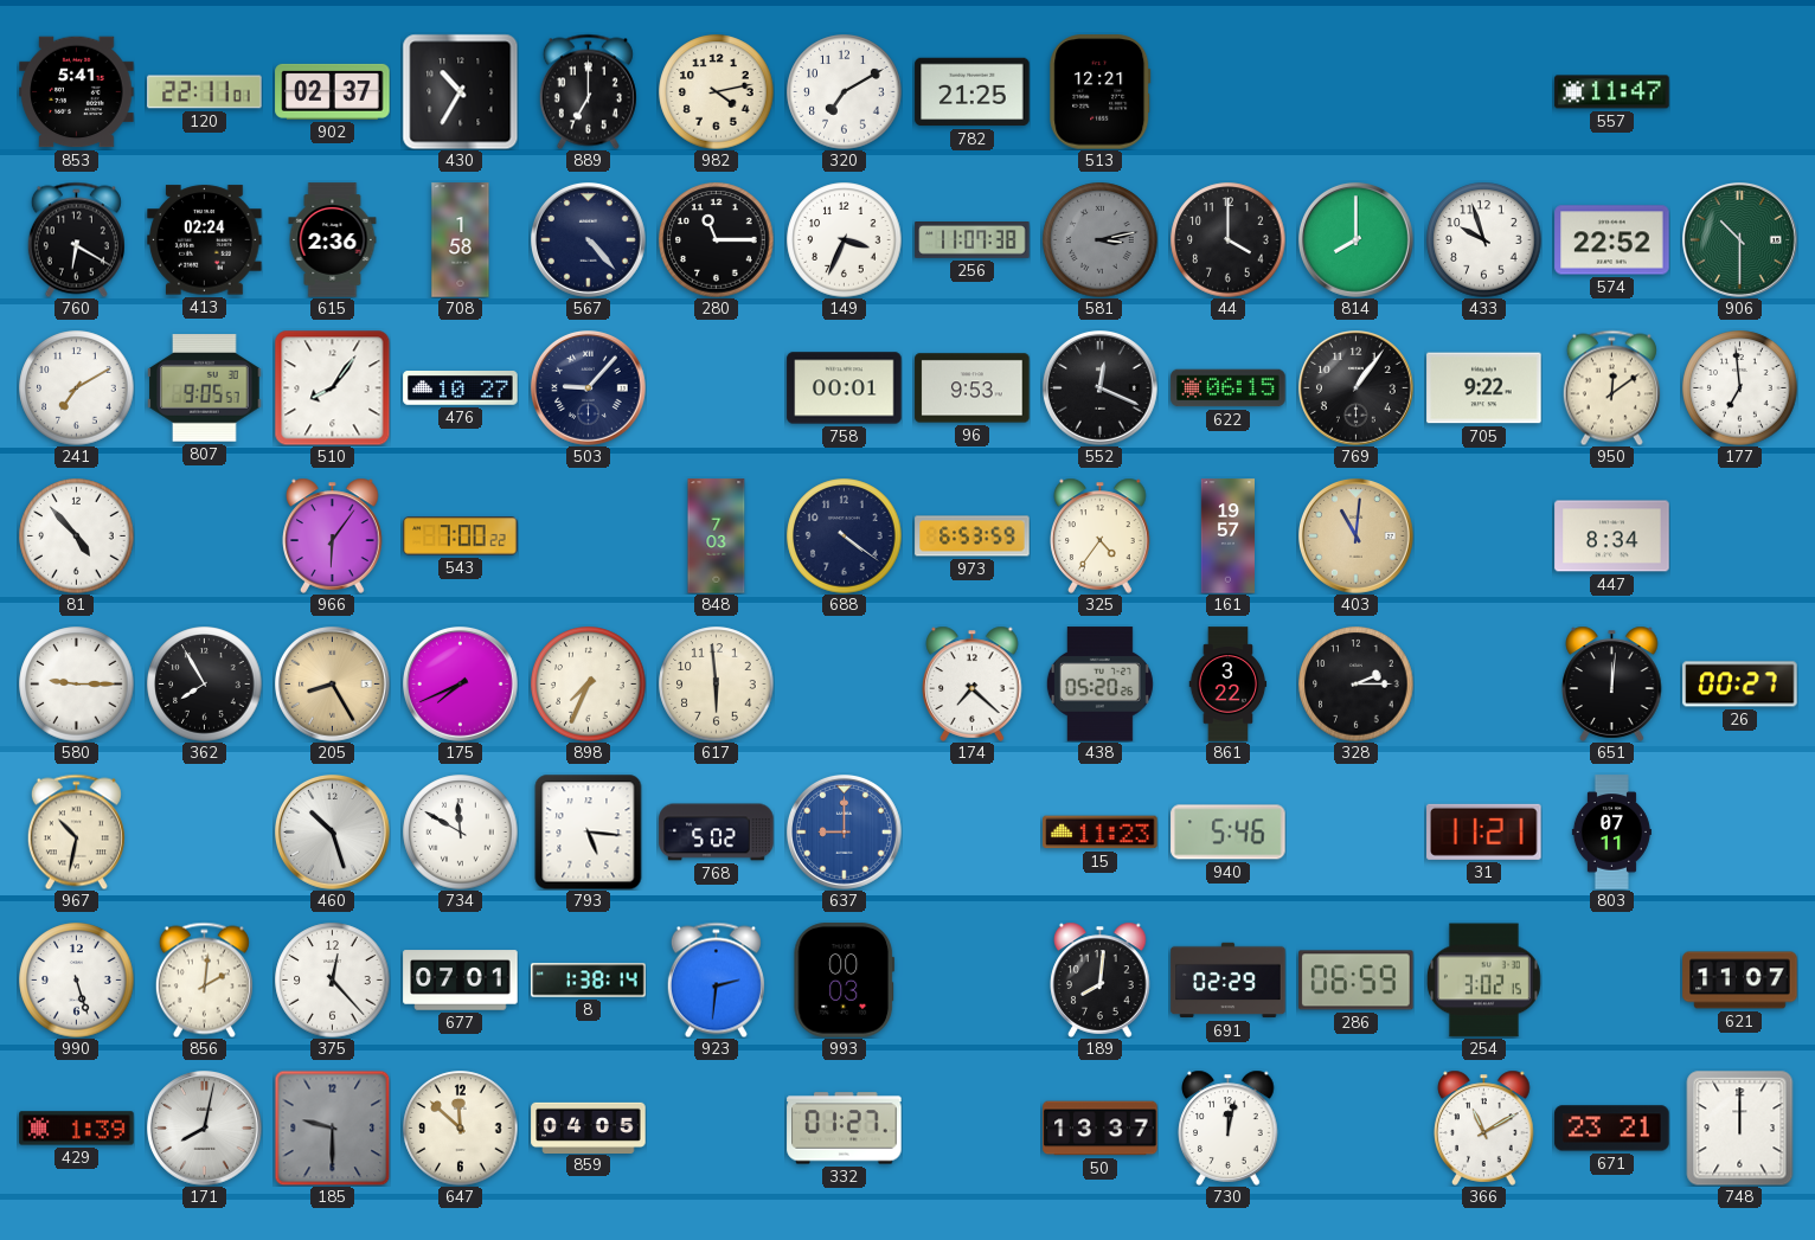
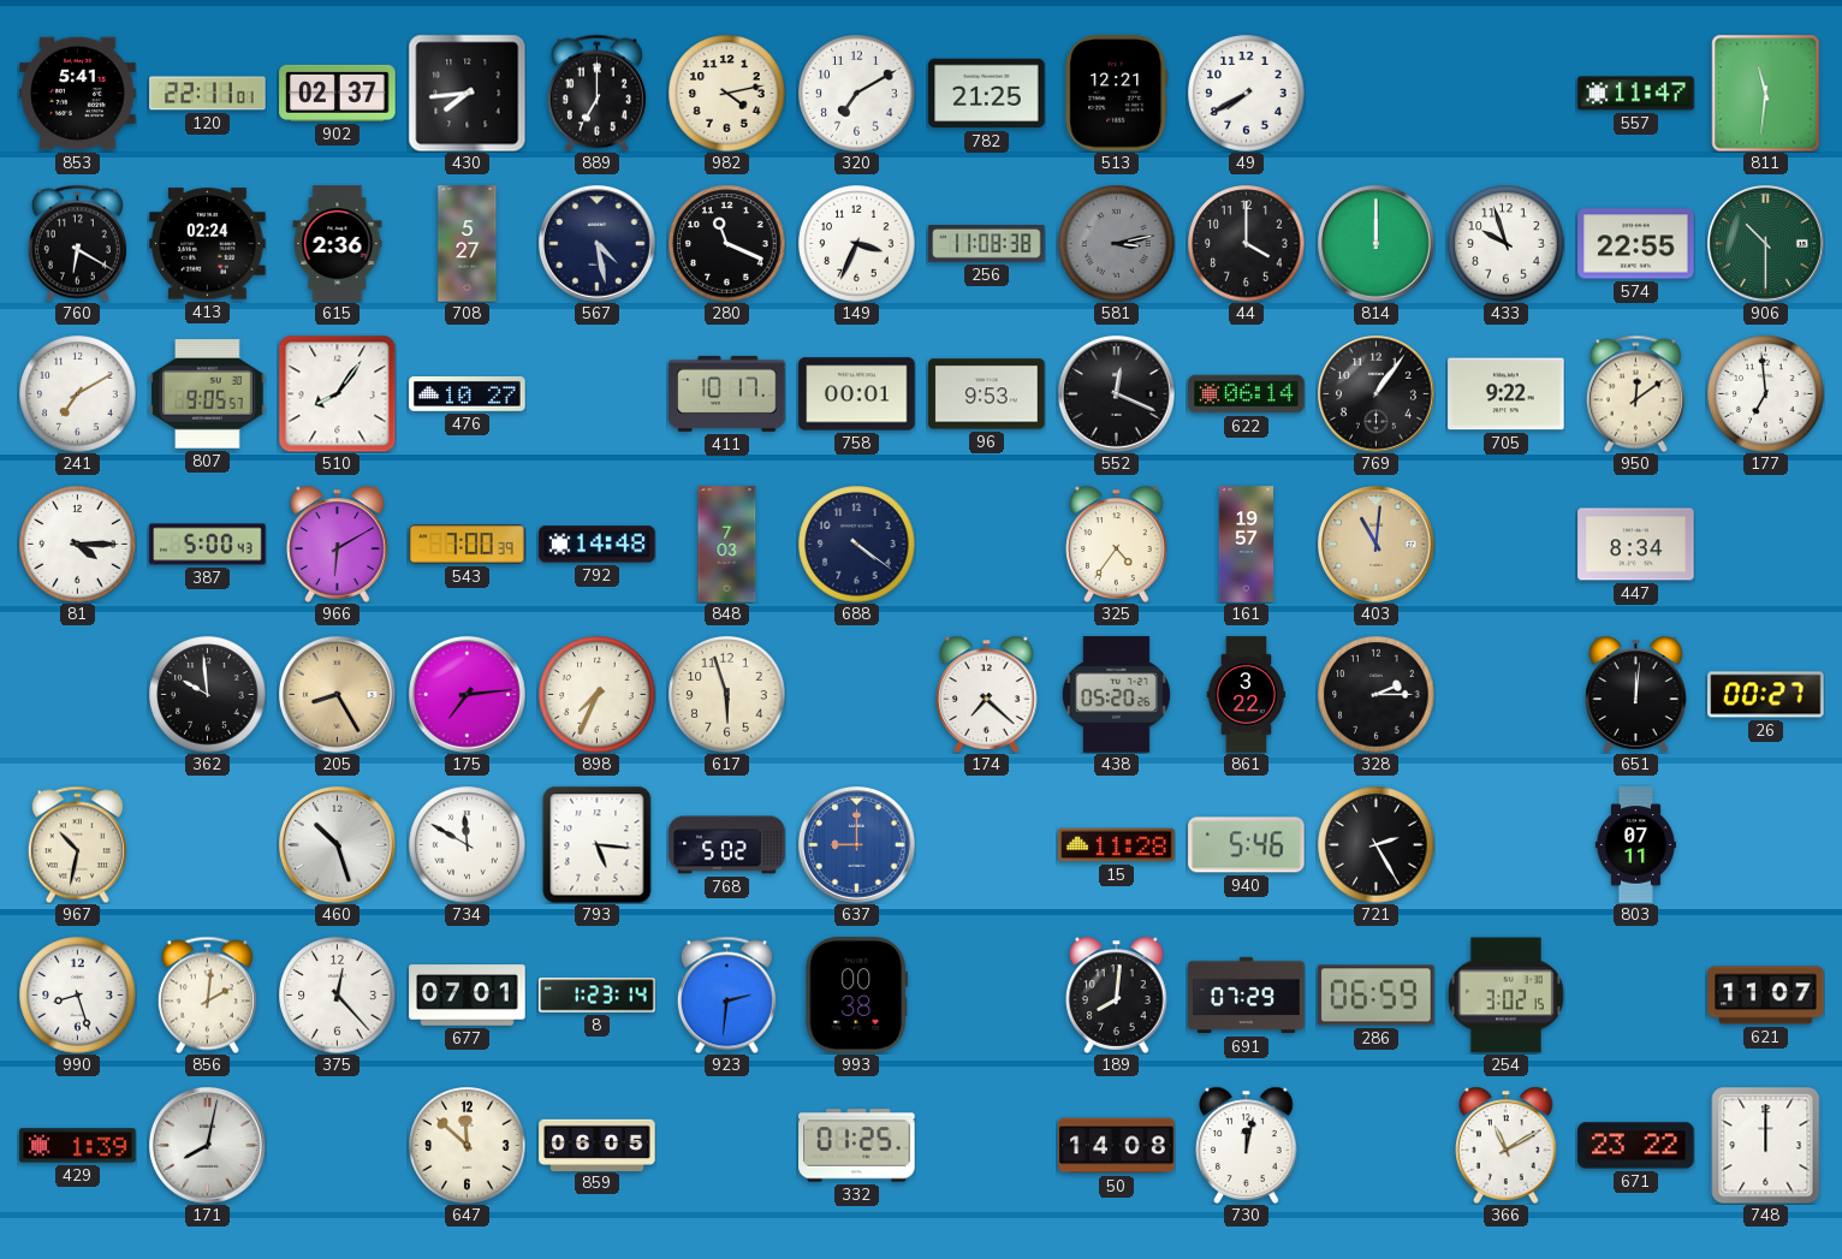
430: 10:35 -> 7:44 (467, 93)
49: none -> 7:40 (1247, 94)
811: none -> 11:31 (1766, 93)
708: 1:58 -> 5:27 (468, 244)
567: 4:23 -> 4:28 (598, 244)
280: 11:15 -> 11:19 (727, 244)
256: 11:07 -> 11:08 (987, 244)
814: 8:00 -> 12:00 (1377, 244)
574: 22:52 -> 22:55 (1636, 244)
503: 9:07 -> none (589, 388)
411: none -> 10:17 (727, 393)
622: 06:15 -> 06:14 (1247, 394)
81: 4:53 -> 4:15 (78, 545)
387: none -> 5:00 (208, 545)
966: 6:06 -> 6:10 (338, 544)
543: 7:00:22 -> 7:00:39 (468, 545)
792: none -> 14:48 (598, 545)
973: 6:53 -> none (973, 537)
580: 9:15 -> none (77, 685)
362: 7:55 -> 9:59 (208, 695)
175: 7:41 -> 7:14 (468, 695)
617: 5:59 -> 5:57 (727, 695)
15: 11:23 -> 11:28 (1117, 845)
721: none -> 2:25 (1377, 845)
31: 11:21 -> none (1484, 831)
990: 5:27 -> 8:27 (78, 996)
8: 1:38 -> 1:23 (598, 996)
993: 00:03 -> 00:38 (857, 996)
691: 02:29 -> 07:29 (1247, 996)
185: 9:30 -> none (332, 1127)
859: 04:05 -> 06:05 (598, 1145)
332: 01:27 -> 01:25 (857, 1146)
50: 13:37 -> 14:08 (1117, 1146)
671: 23:21 -> 23:22 (1636, 1146)
